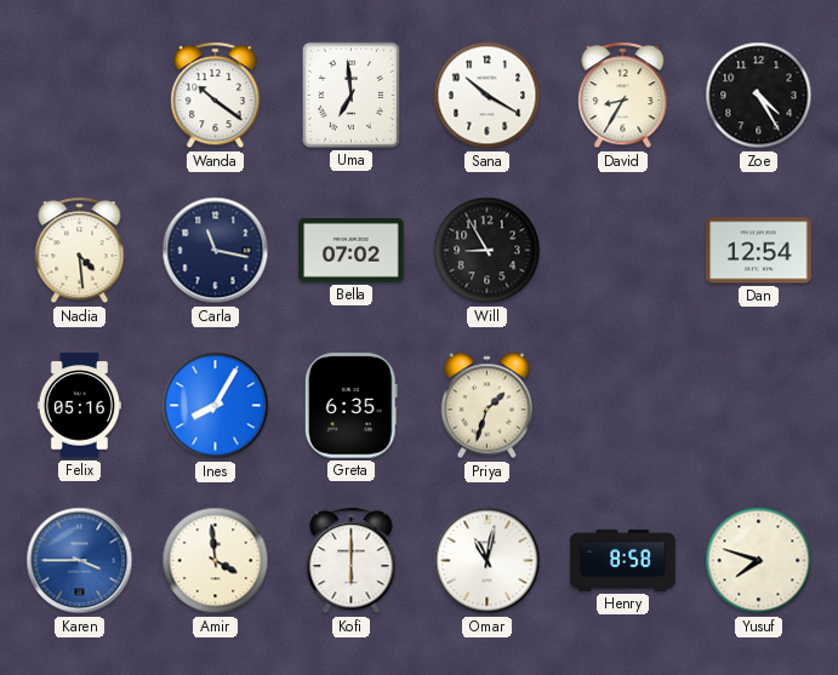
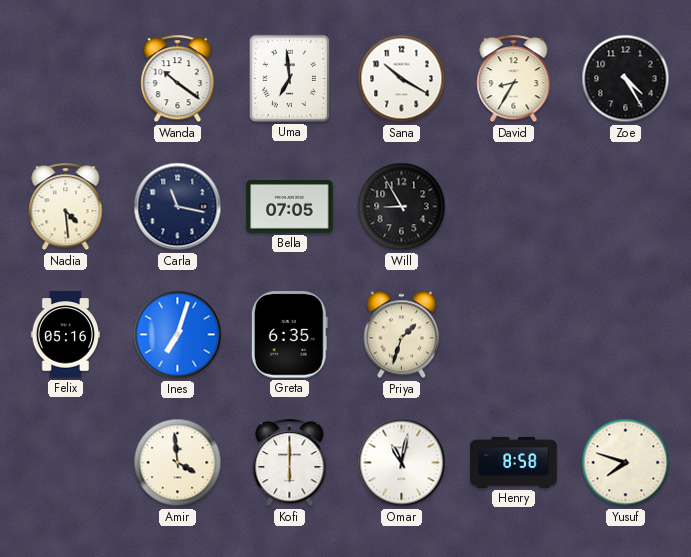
Bella: 07:02 -> 07:05 (290, 207)
Dan: 12:54 -> none (759, 251)
Ines: 8:05 -> 7:03 (178, 335)
Karen: 3:45 -> none (80, 561)
